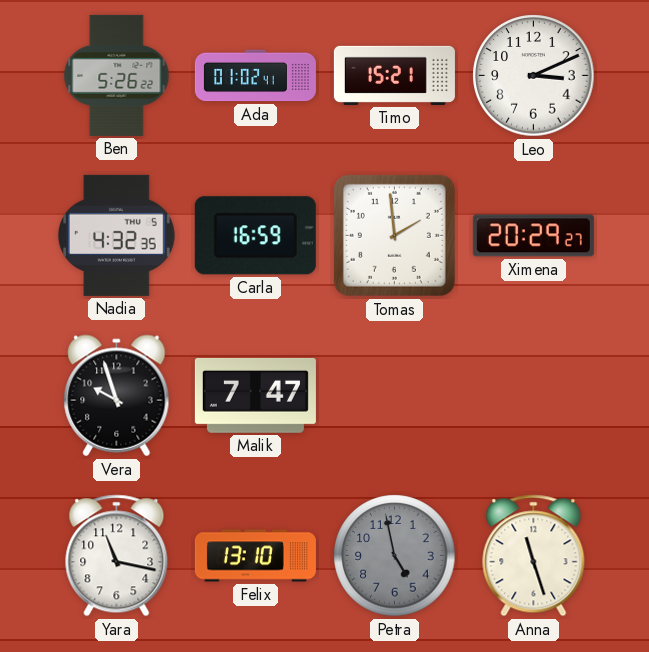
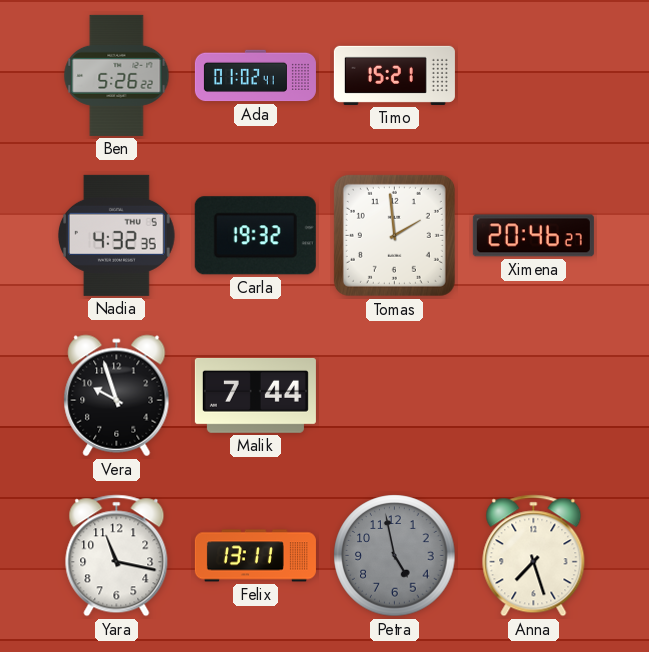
Leo: 3:11 -> none (534, 76)
Carla: 16:59 -> 19:32 (255, 236)
Ximena: 20:29 -> 20:46 (533, 236)
Malik: 7:47 -> 7:44 (255, 396)
Felix: 13:10 -> 13:11 (255, 556)
Anna: 11:27 -> 7:27 (534, 556)
